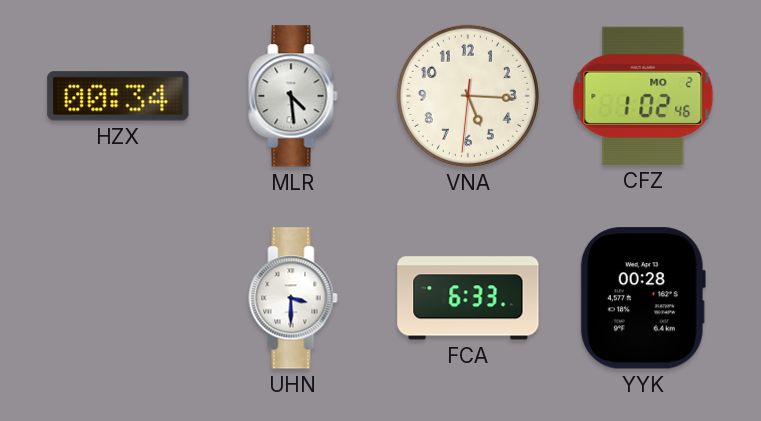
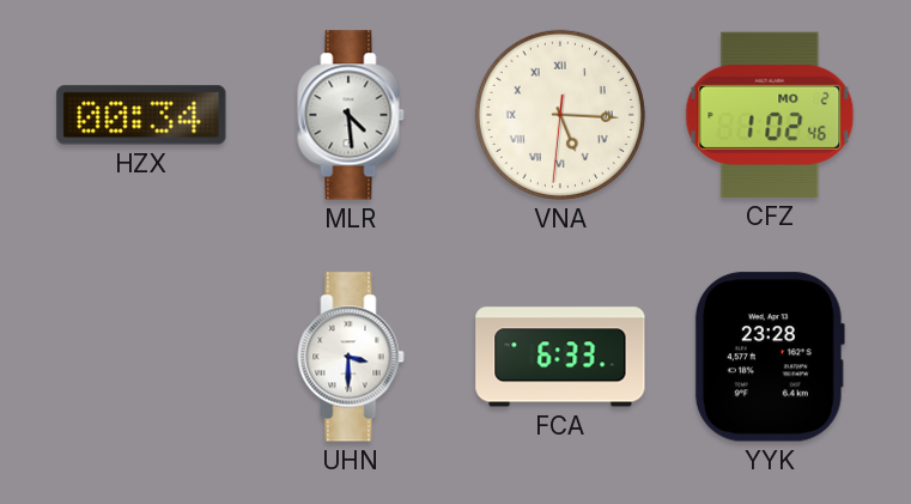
VNA numerals: Arabic -> Roman (560, 115)
YYK: 00:28 -> 23:28 (770, 357)
